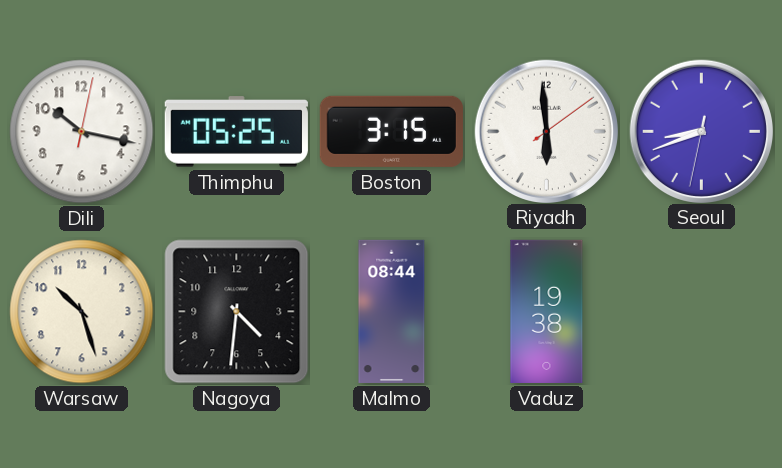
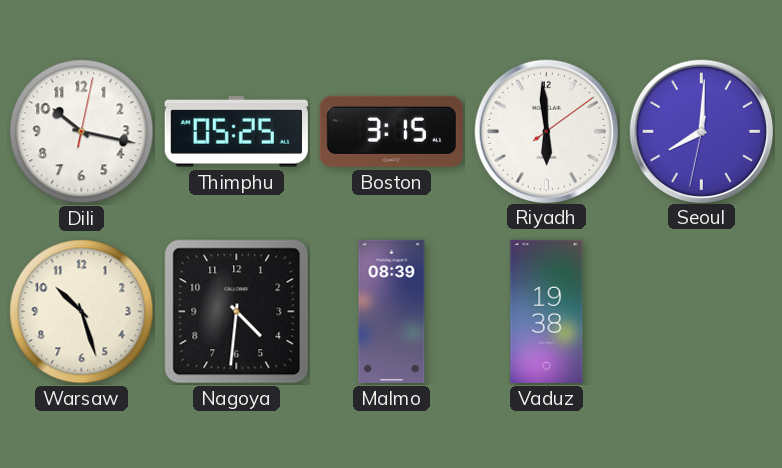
Seoul: 8:41 -> 8:00 (701, 131)
Malmo: 08:44 -> 08:39 (392, 311)
